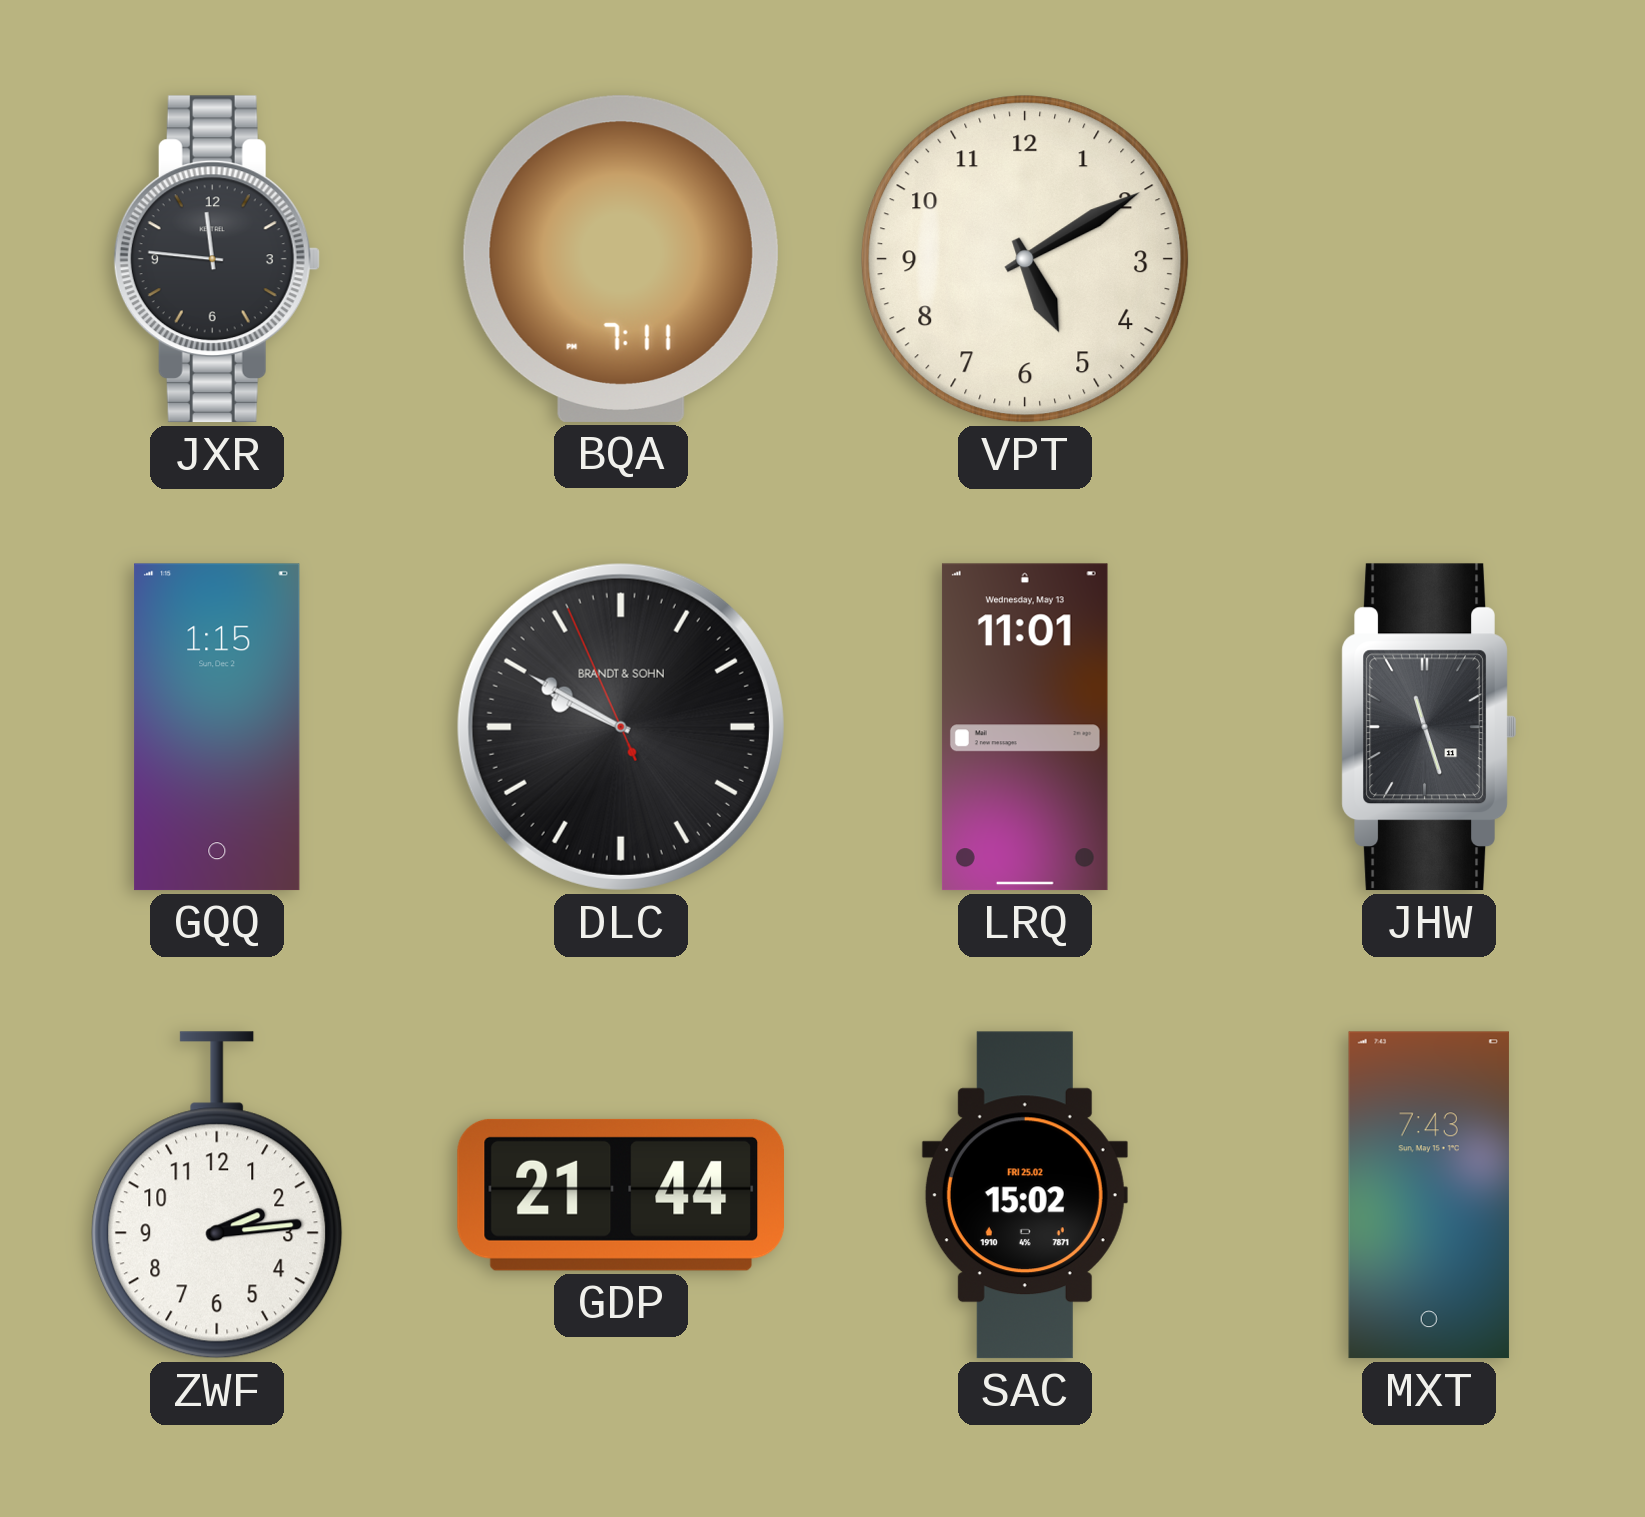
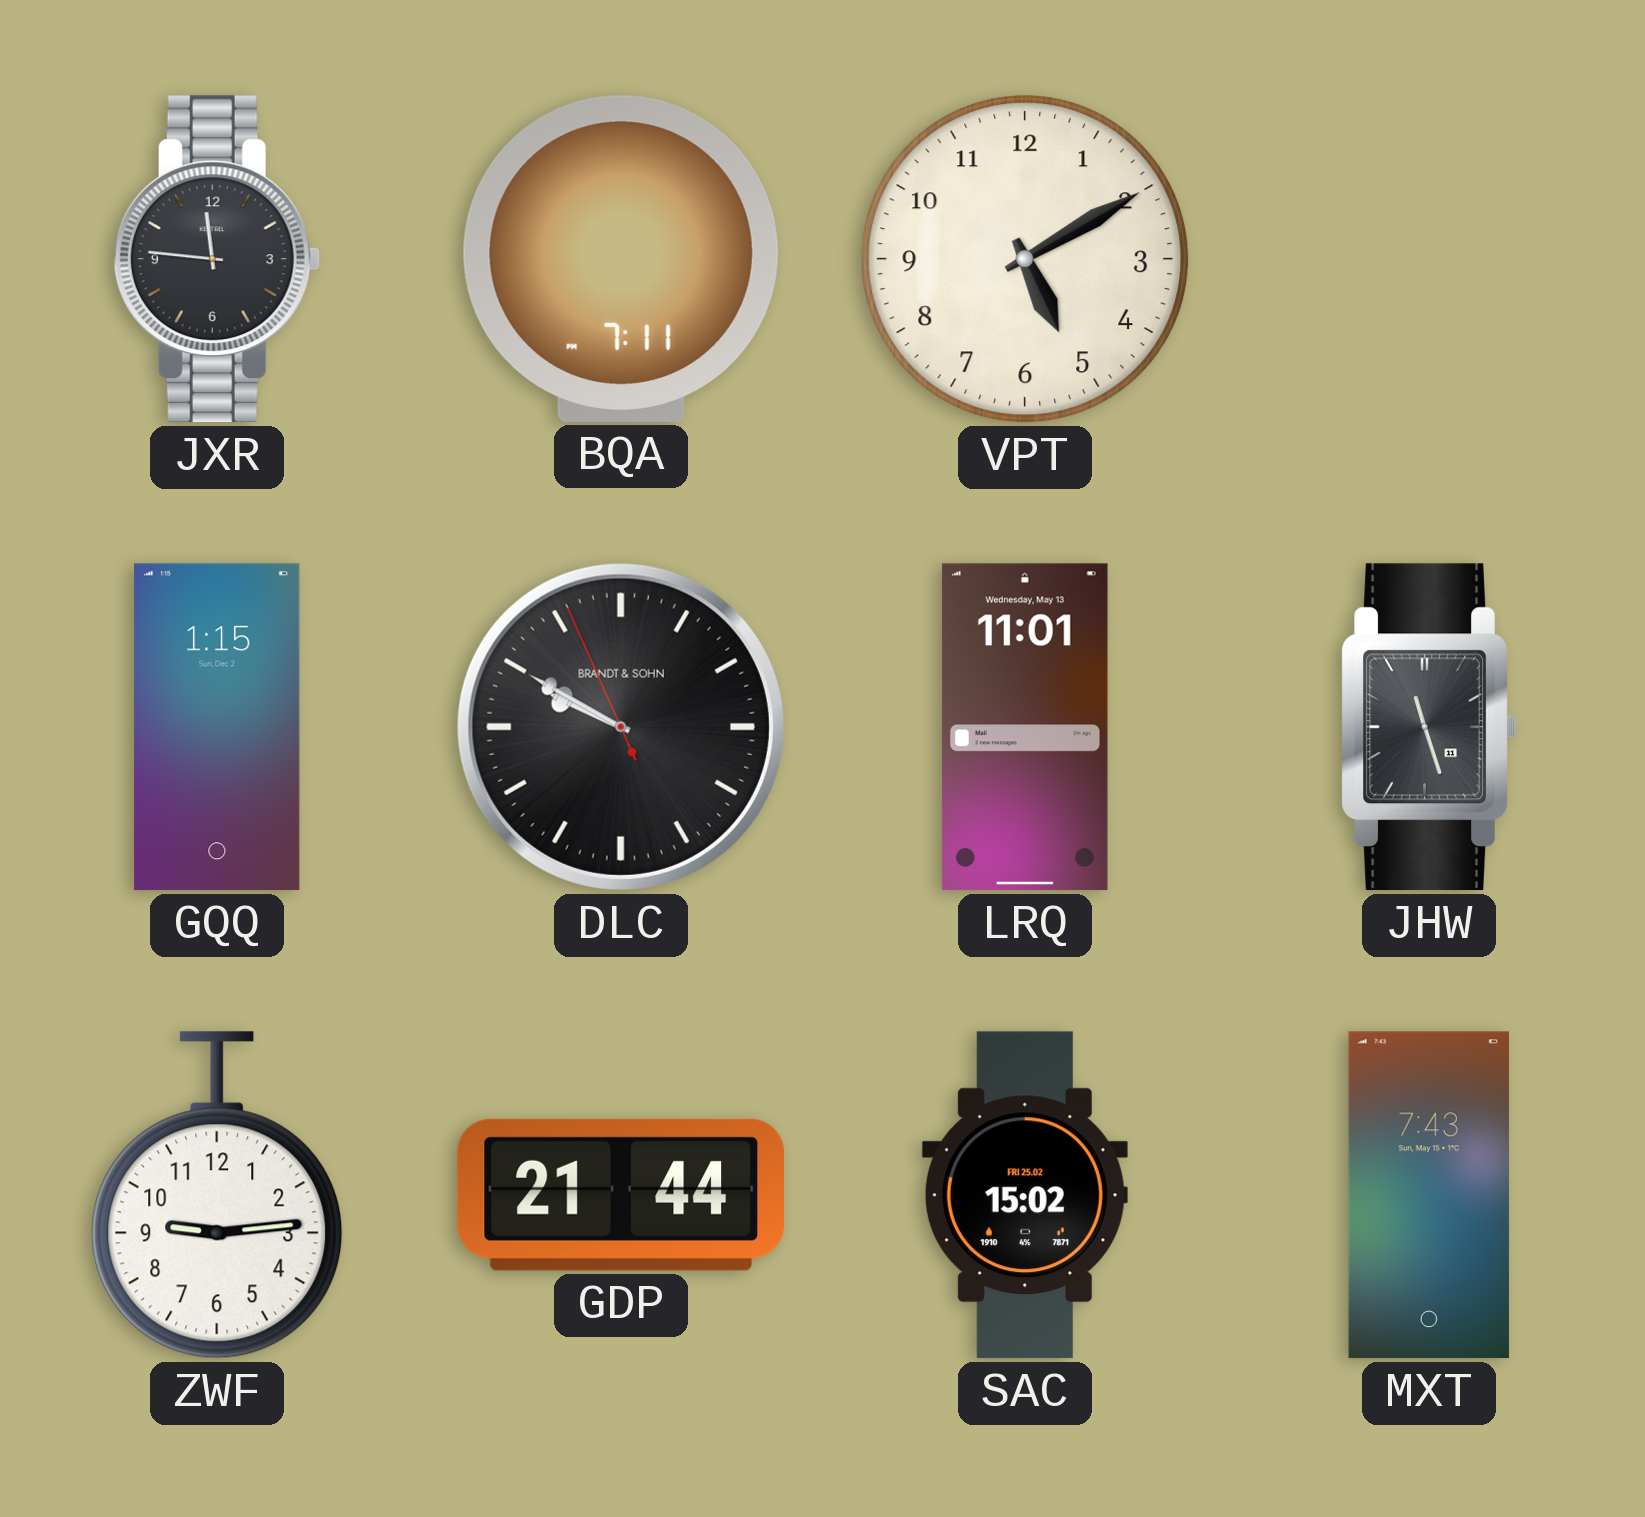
ZWF: 2:14 -> 9:14 (217, 1195)
